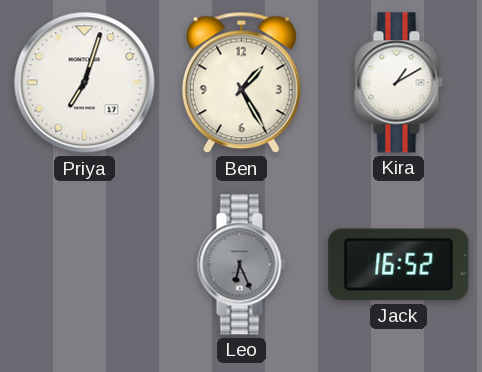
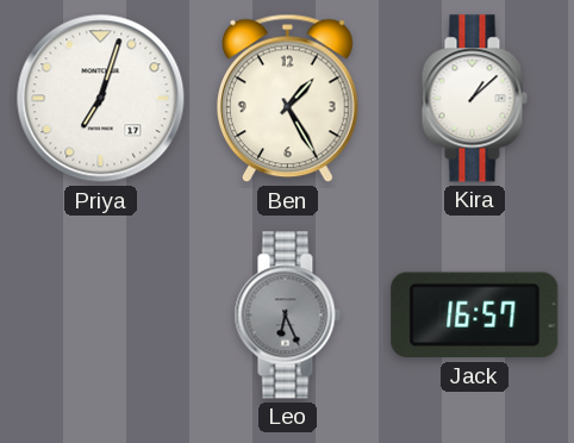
Kira: 1:10 -> 1:08 (474, 99)
Jack: 16:52 -> 16:57 (475, 316)
